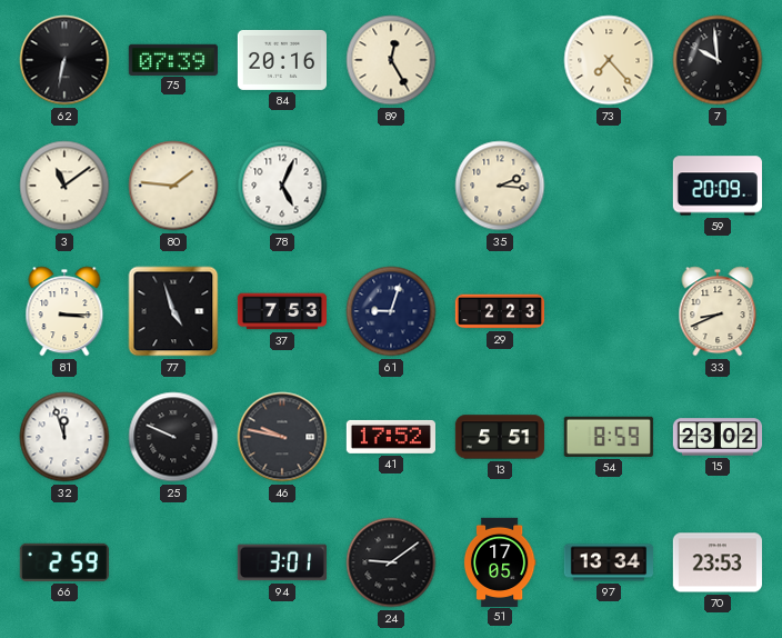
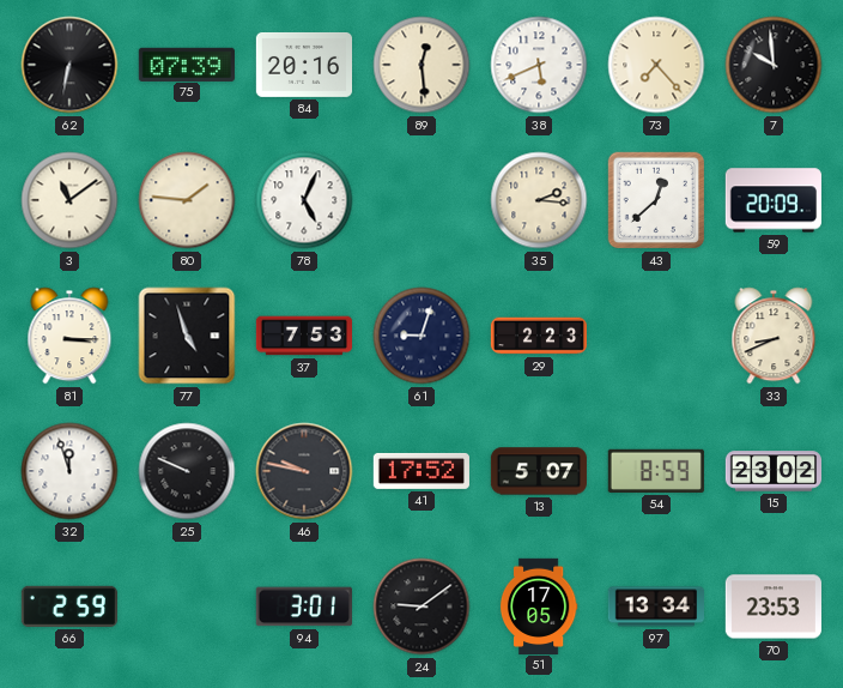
89: 12:25 -> 12:29 (421, 65)
38: none -> 5:41 (539, 65)
43: none -> 12:38 (656, 200)
13: 5:51 -> 5:07 (539, 471)
